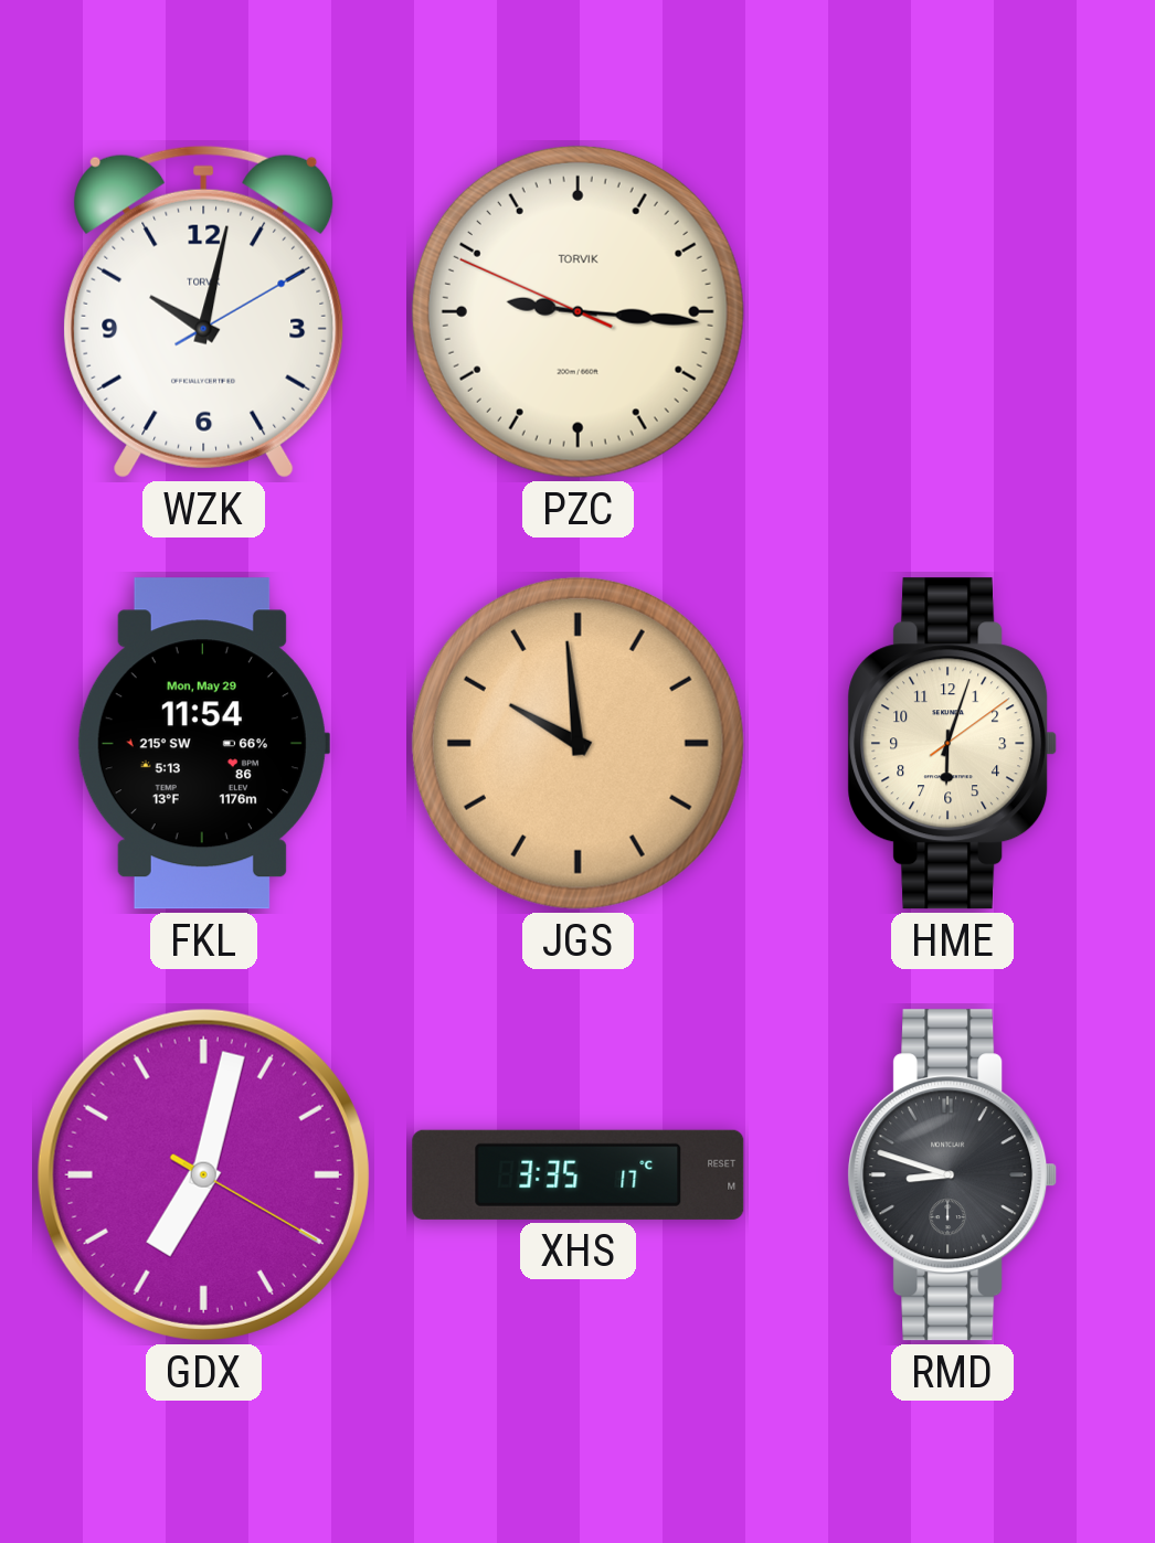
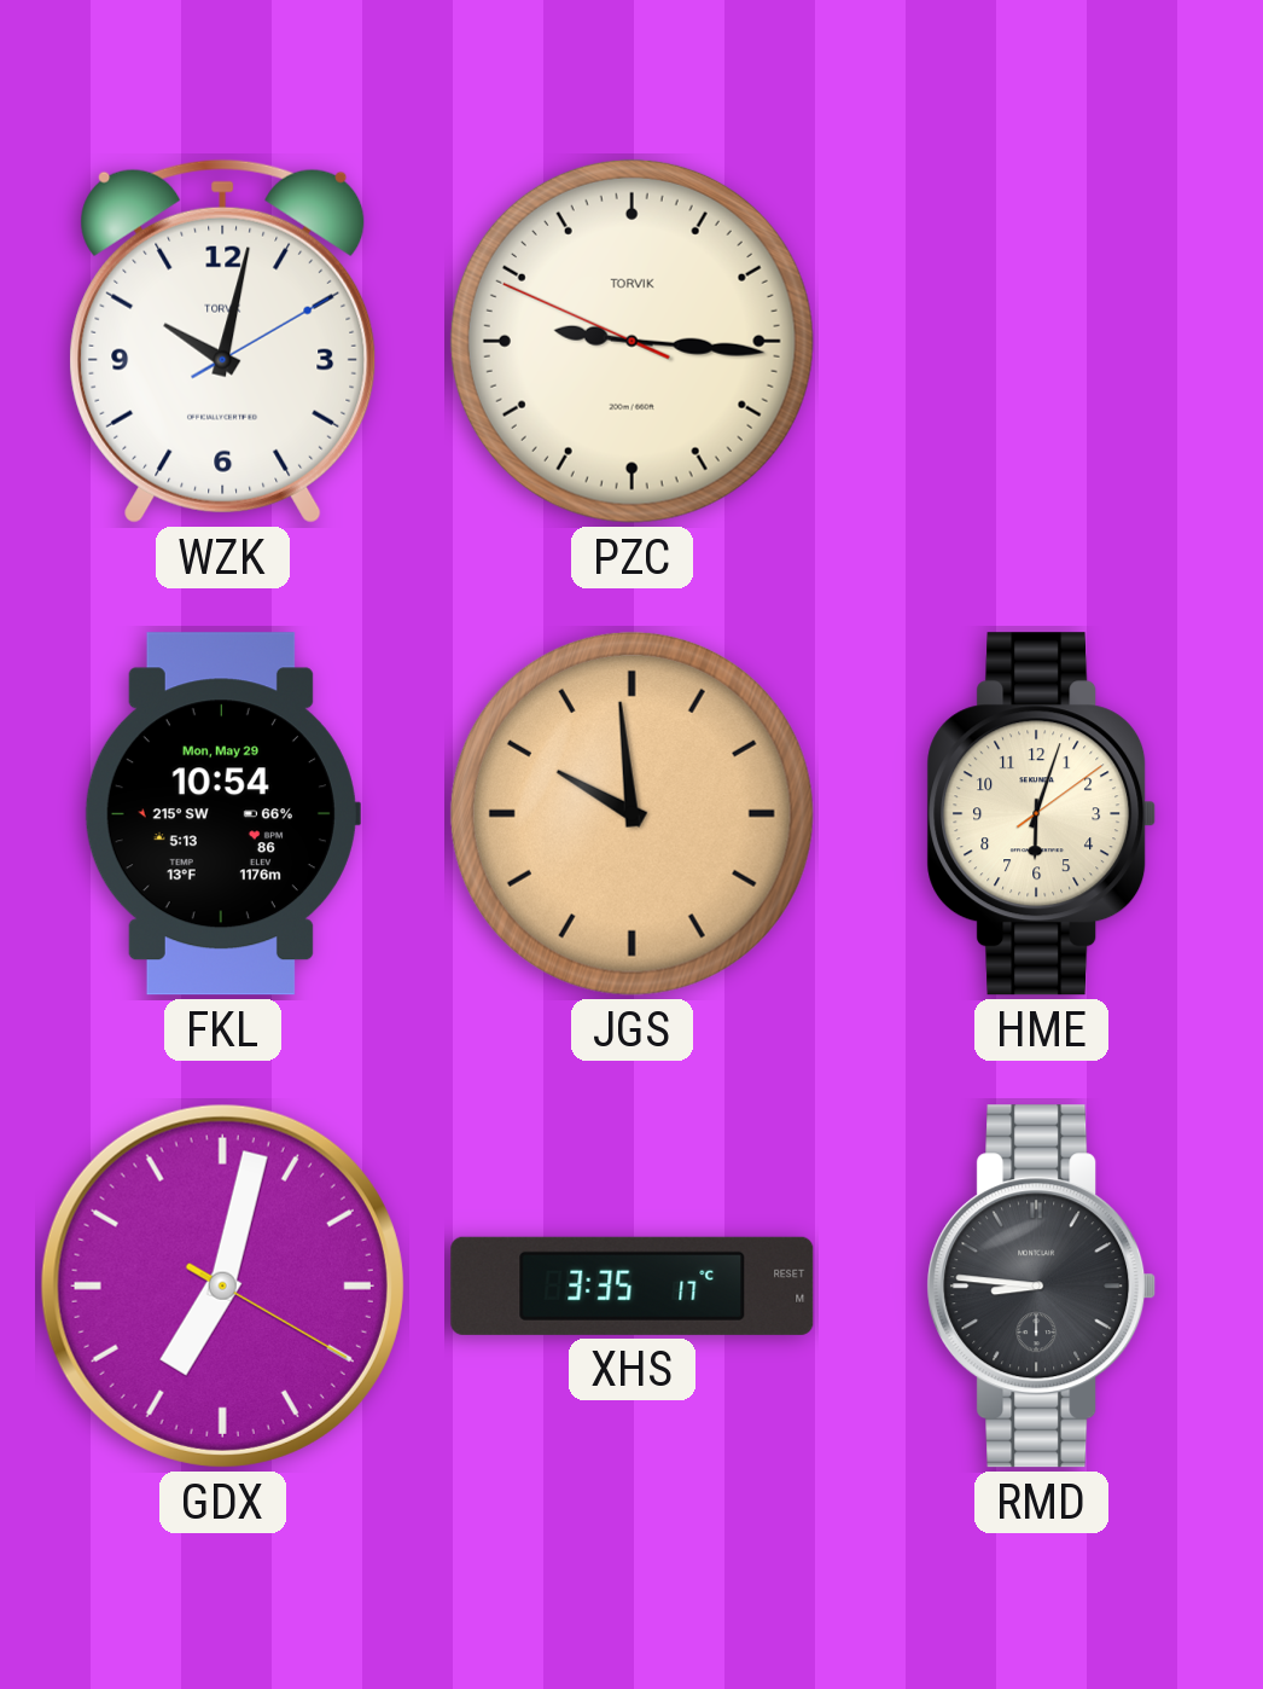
FKL: 11:54 -> 10:54 (222, 814)
RMD: 8:48 -> 8:46 (1042, 1287)
